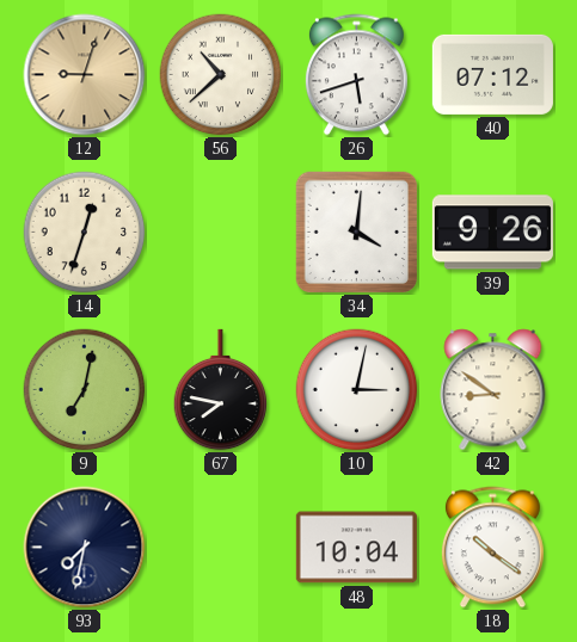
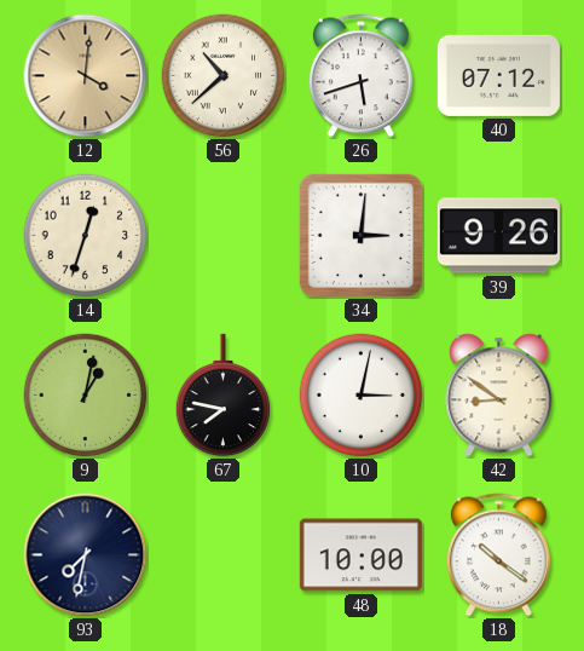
12: 9:03 -> 4:01 (86, 76)
34: 4:01 -> 3:01 (362, 236)
9: 7:02 -> 1:02 (86, 396)
48: 10:04 -> 10:00 (360, 555)
